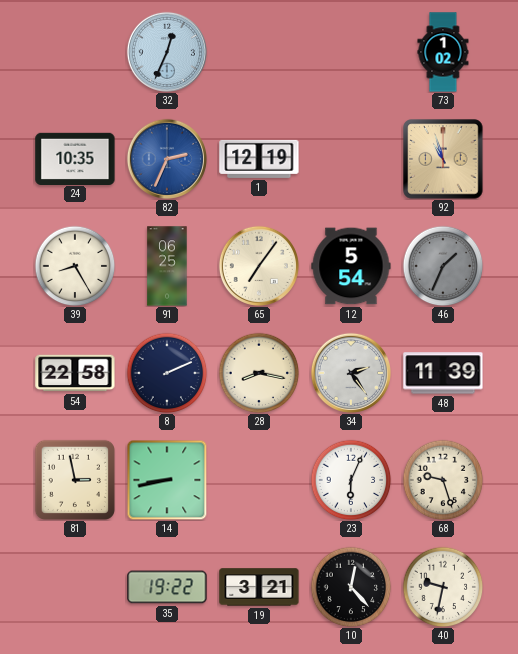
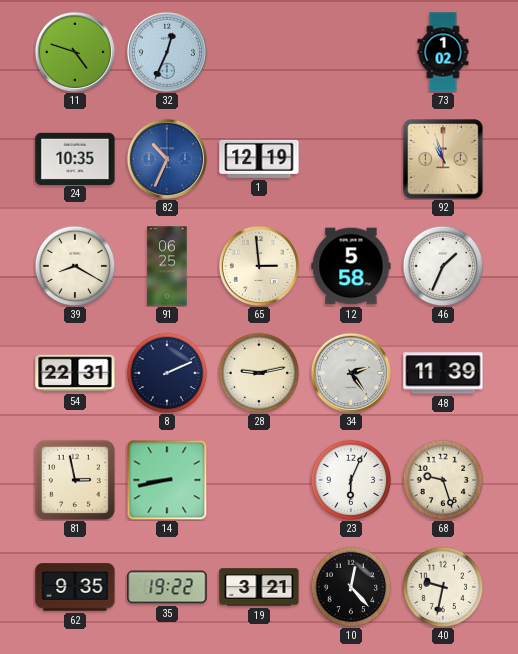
11: none -> 4:48 (75, 52)
82: 2:34 -> 10:34 (167, 159)
39: 8:25 -> 8:20 (75, 266)
65: 7:06 -> 2:59 (259, 266)
12: 5:54 -> 5:58 (351, 266)
46 dial: grey -> white (443, 266)
54: 22:58 -> 22:31 (75, 373)
28: 8:17 -> 9:13 (259, 373)
62: none -> 9:35 (75, 587)
